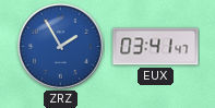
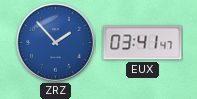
ZRZ: 1:55 -> 1:53 (56, 43)
